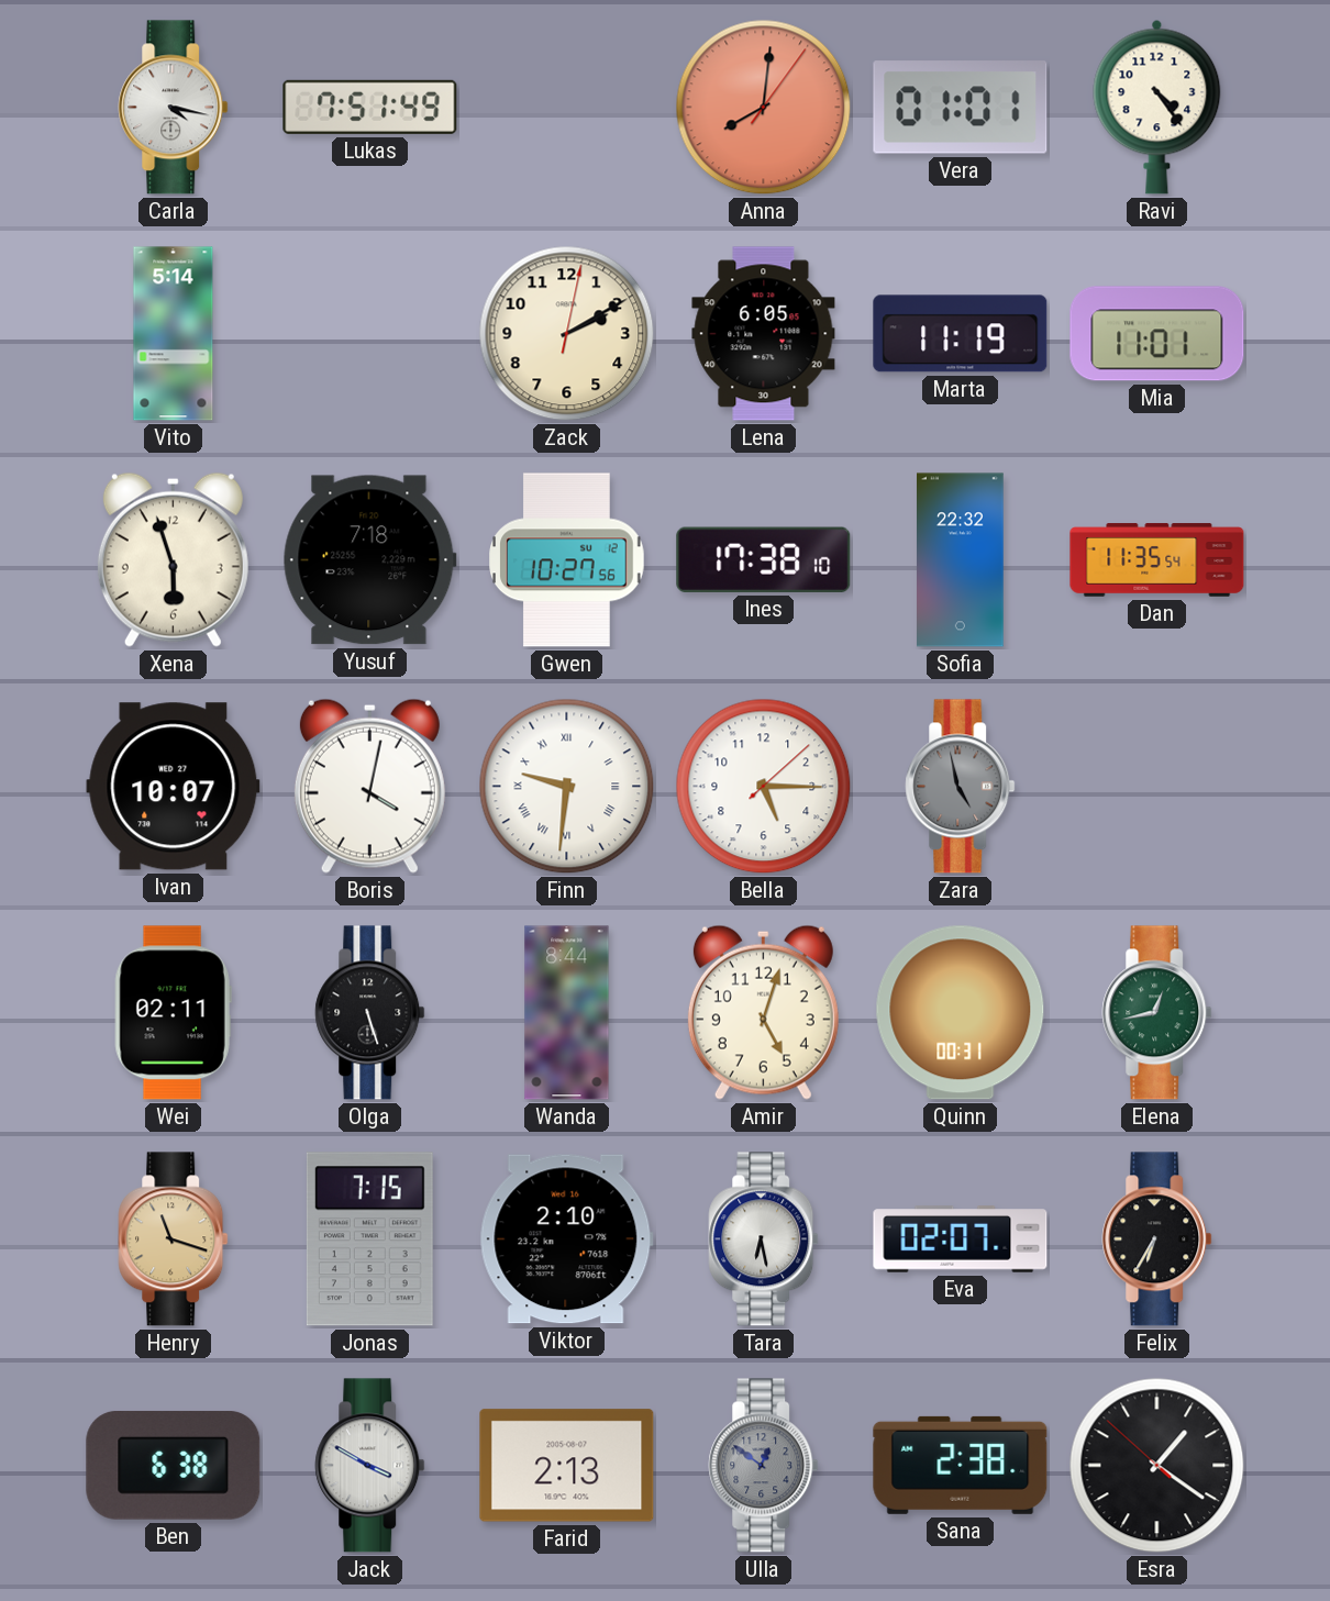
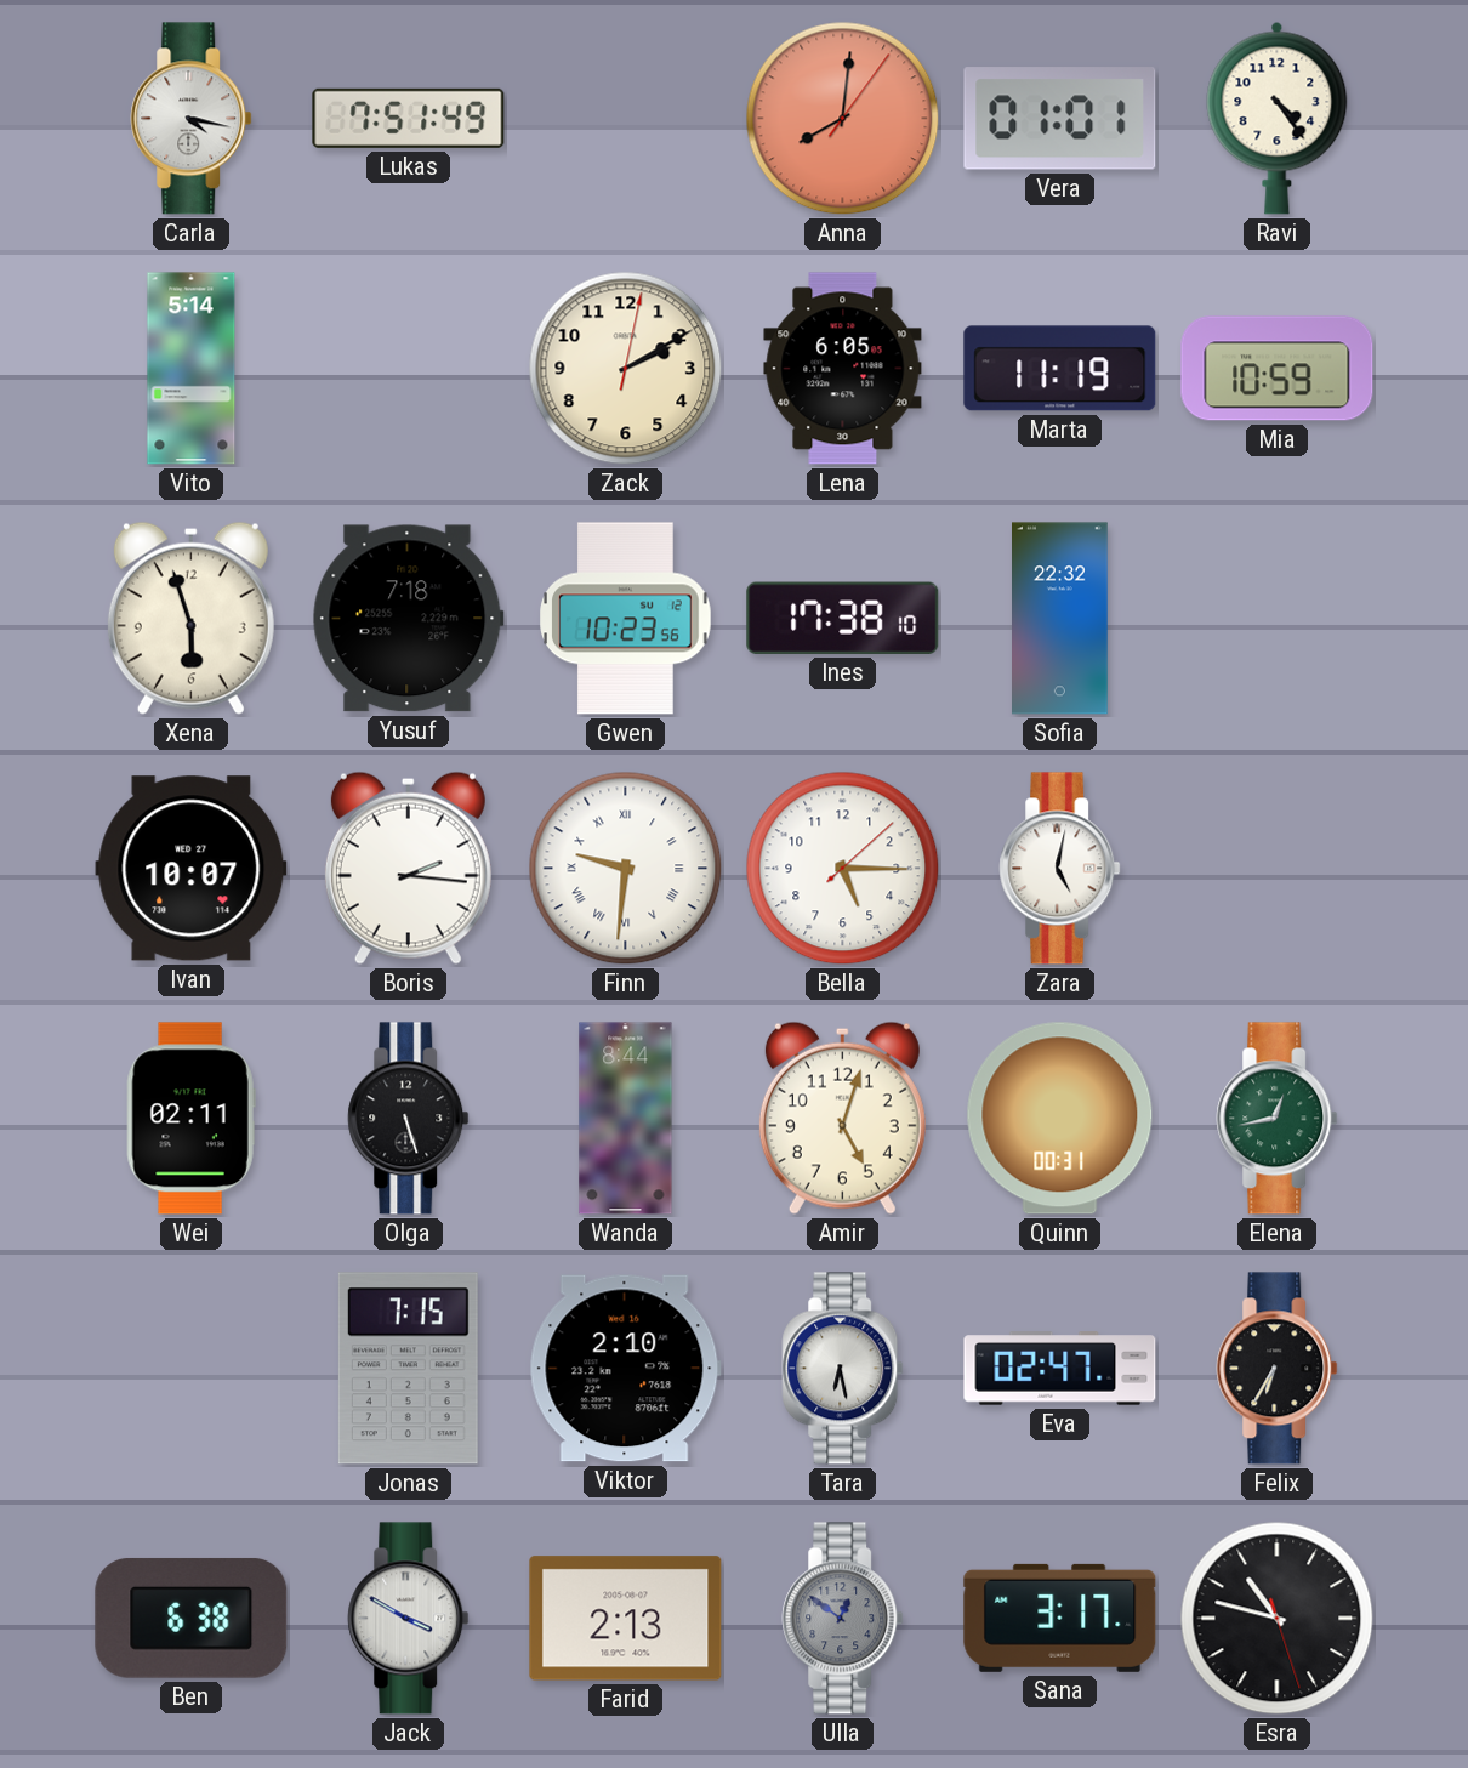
Mia: 11:01 -> 10:59 (1278, 369)
Gwen: 10:27 -> 10:23 (626, 619)
Dan: 11:35 -> none (1157, 560)
Boris: 4:02 -> 2:16 (408, 868)
Zara: 4:58 -> 5:02 (1060, 869)
Zara dial: grey -> white (1060, 869)
Henry: 11:18 -> none (174, 1239)
Eva: 02:07 -> 02:47 (1060, 1369)
Sana: 2:38 -> 3:17 (1060, 1618)
Esra: 1:20 -> 10:47 (1278, 1619)
